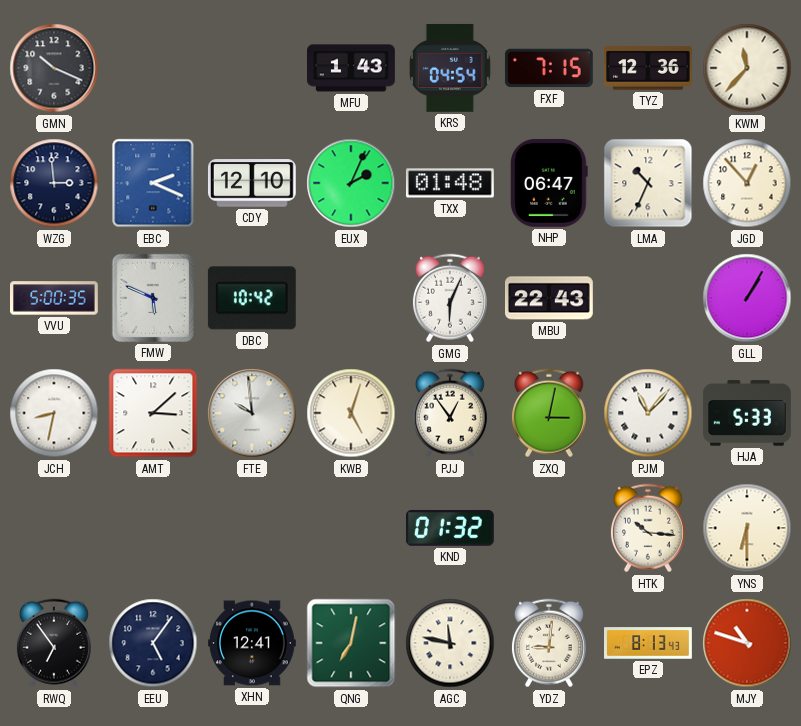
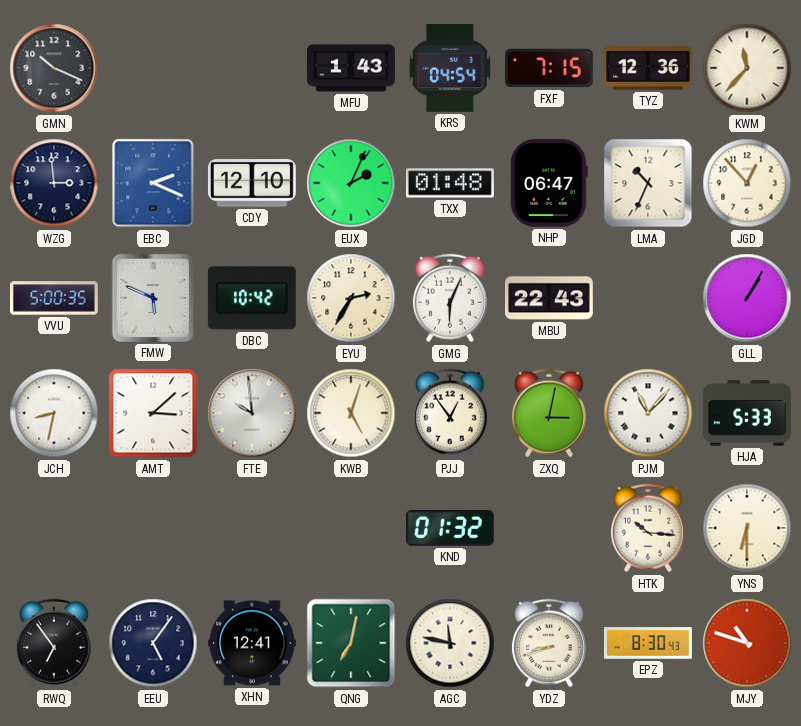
EYU: none -> 2:35 (351, 298)
YDZ: 9:01 -> 8:42 (549, 643)
EPZ: 8:13 -> 8:30 (649, 643)
